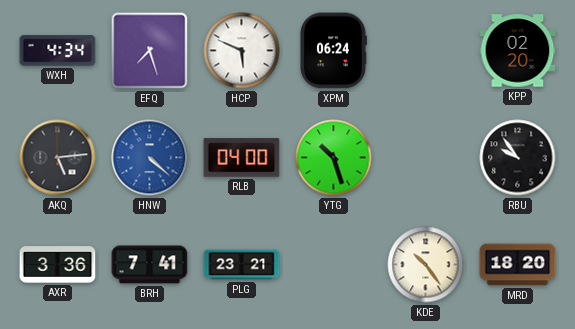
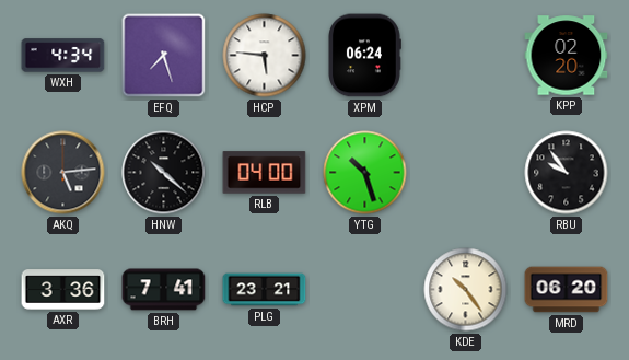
HCP: 5:49 -> 5:46 (265, 56)
HNW: 4:22 -> 10:22 (164, 173)
HNW dial: blue -> black (164, 173)
MRD: 18:20 -> 06:20 (567, 290)
